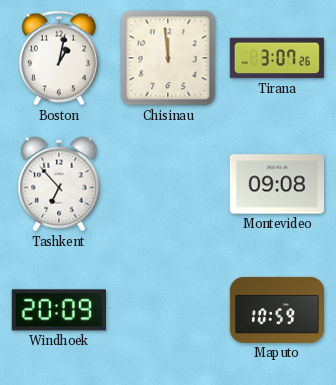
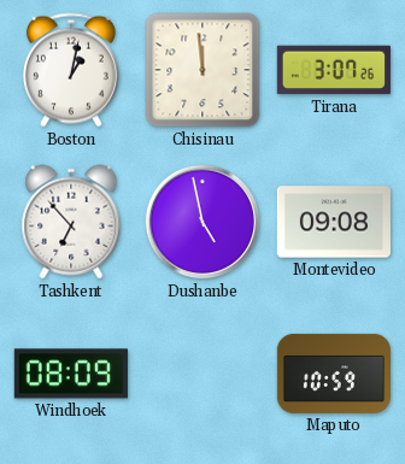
Dushanbe: none -> 4:58 (202, 222)
Windhoek: 20:09 -> 08:09 (71, 374)
